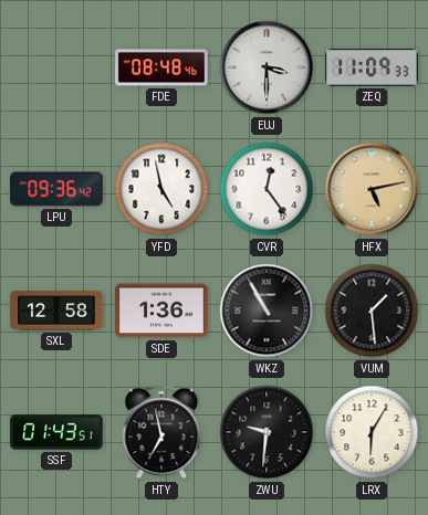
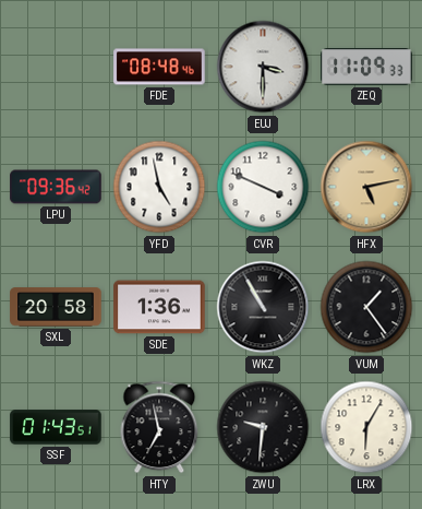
CVR: 12:24 -> 3:49 (263, 187)
SXL: 12:58 -> 20:58 (56, 307)
VUM: 1:29 -> 1:24 (366, 307)
